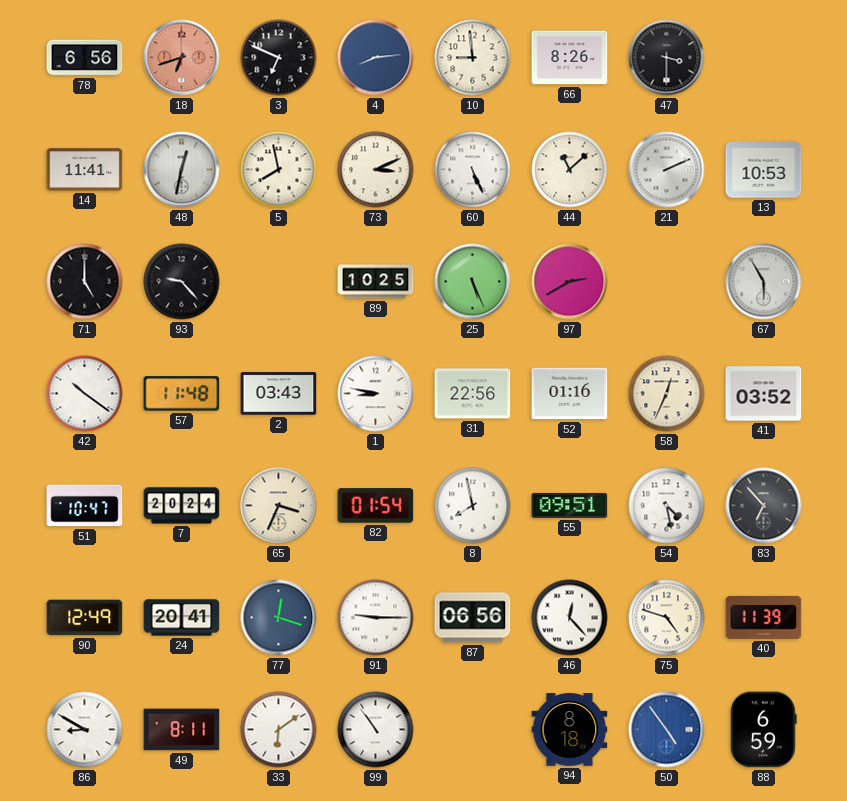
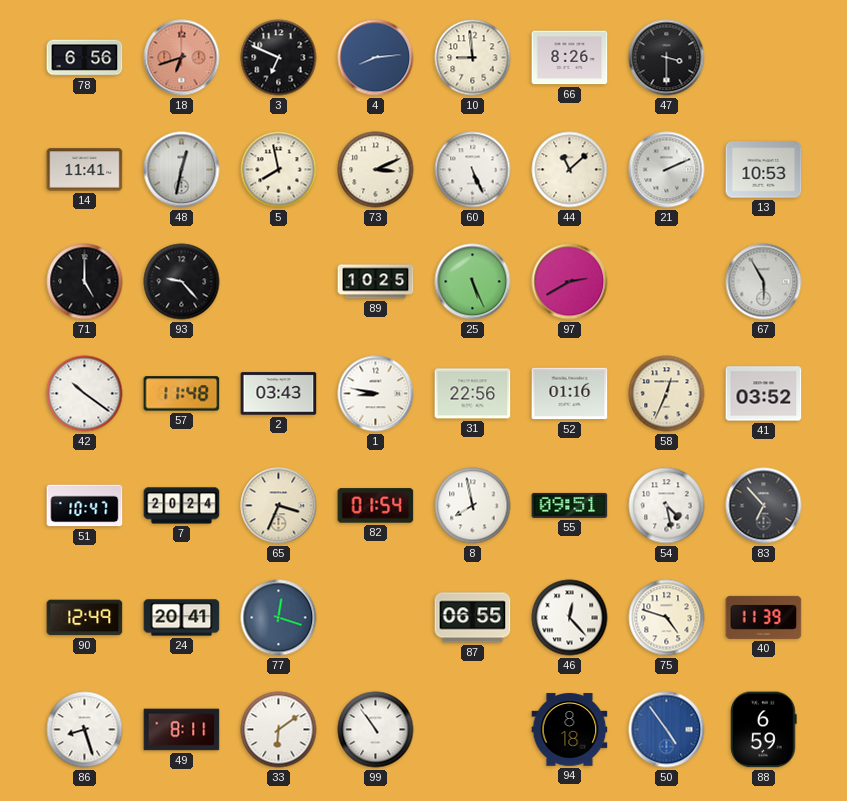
91: 9:15 -> none (376, 618)
87: 06:56 -> 06:55 (473, 618)
86: 8:50 -> 8:27 (85, 730)
